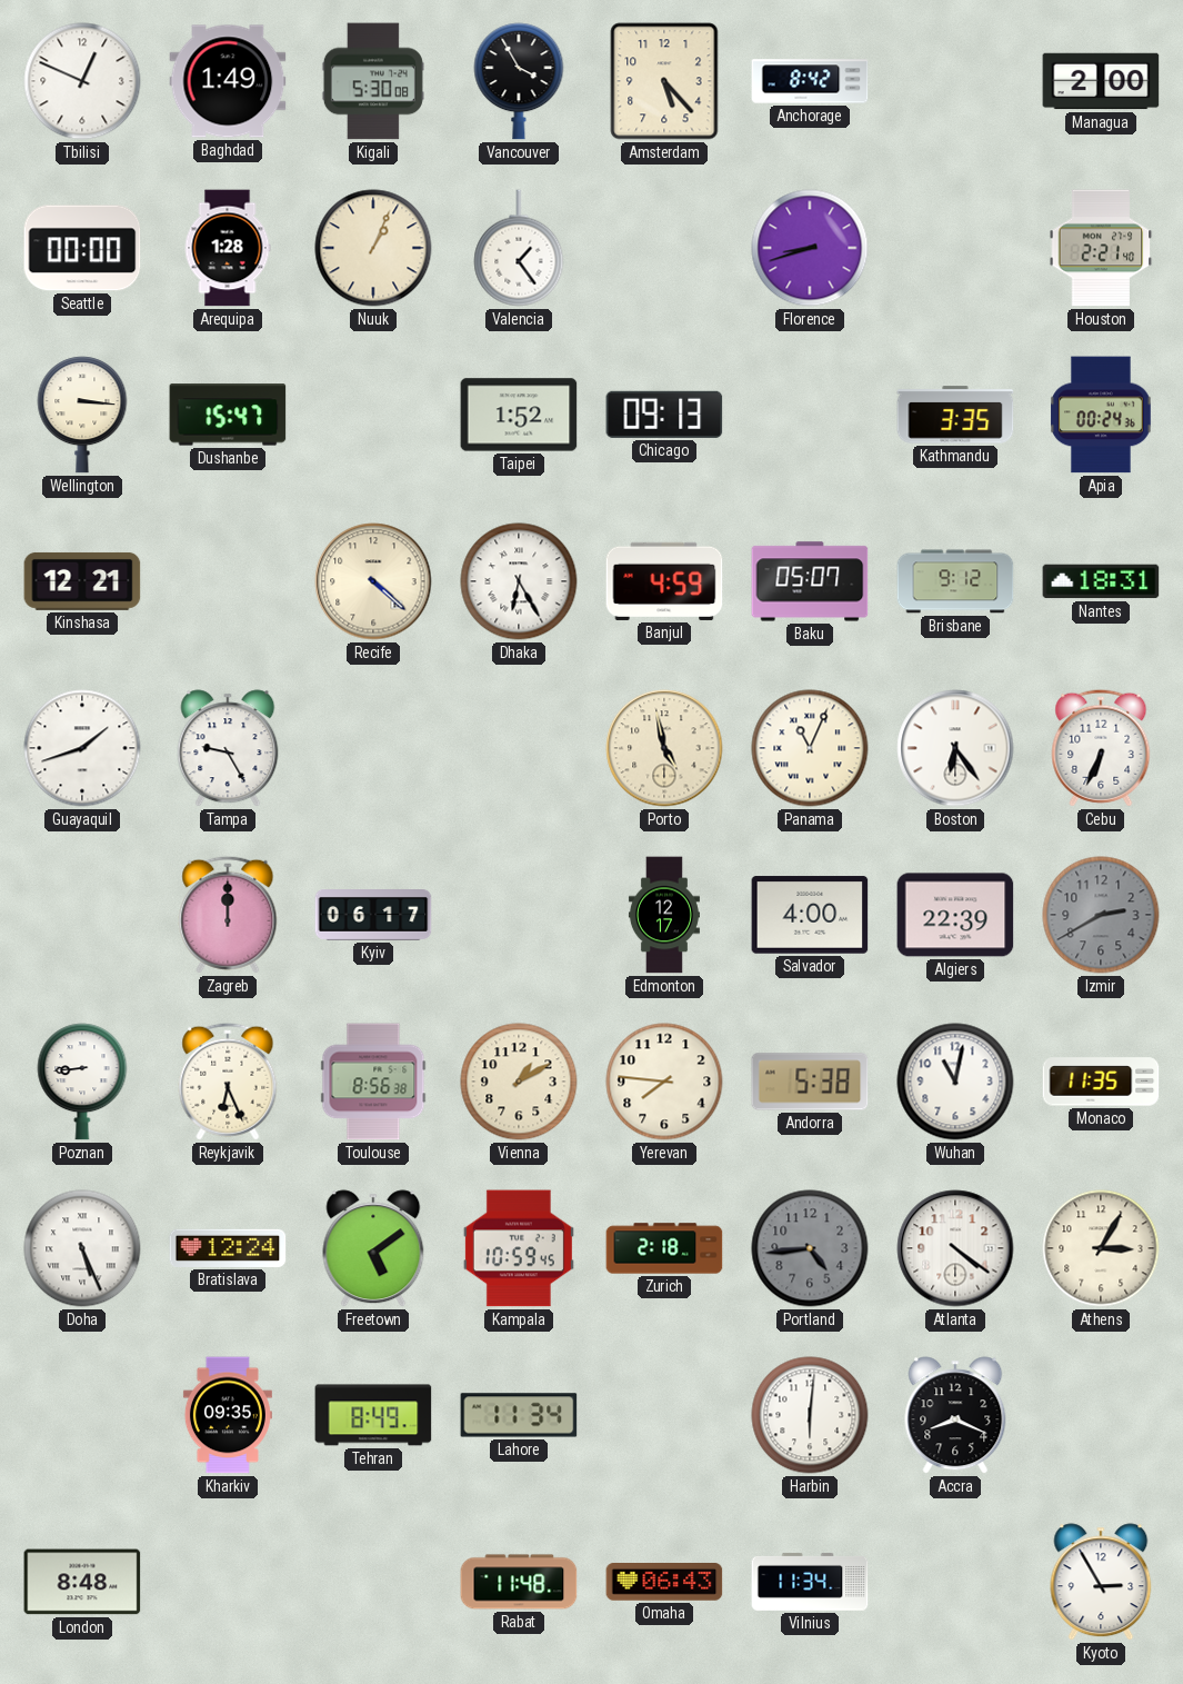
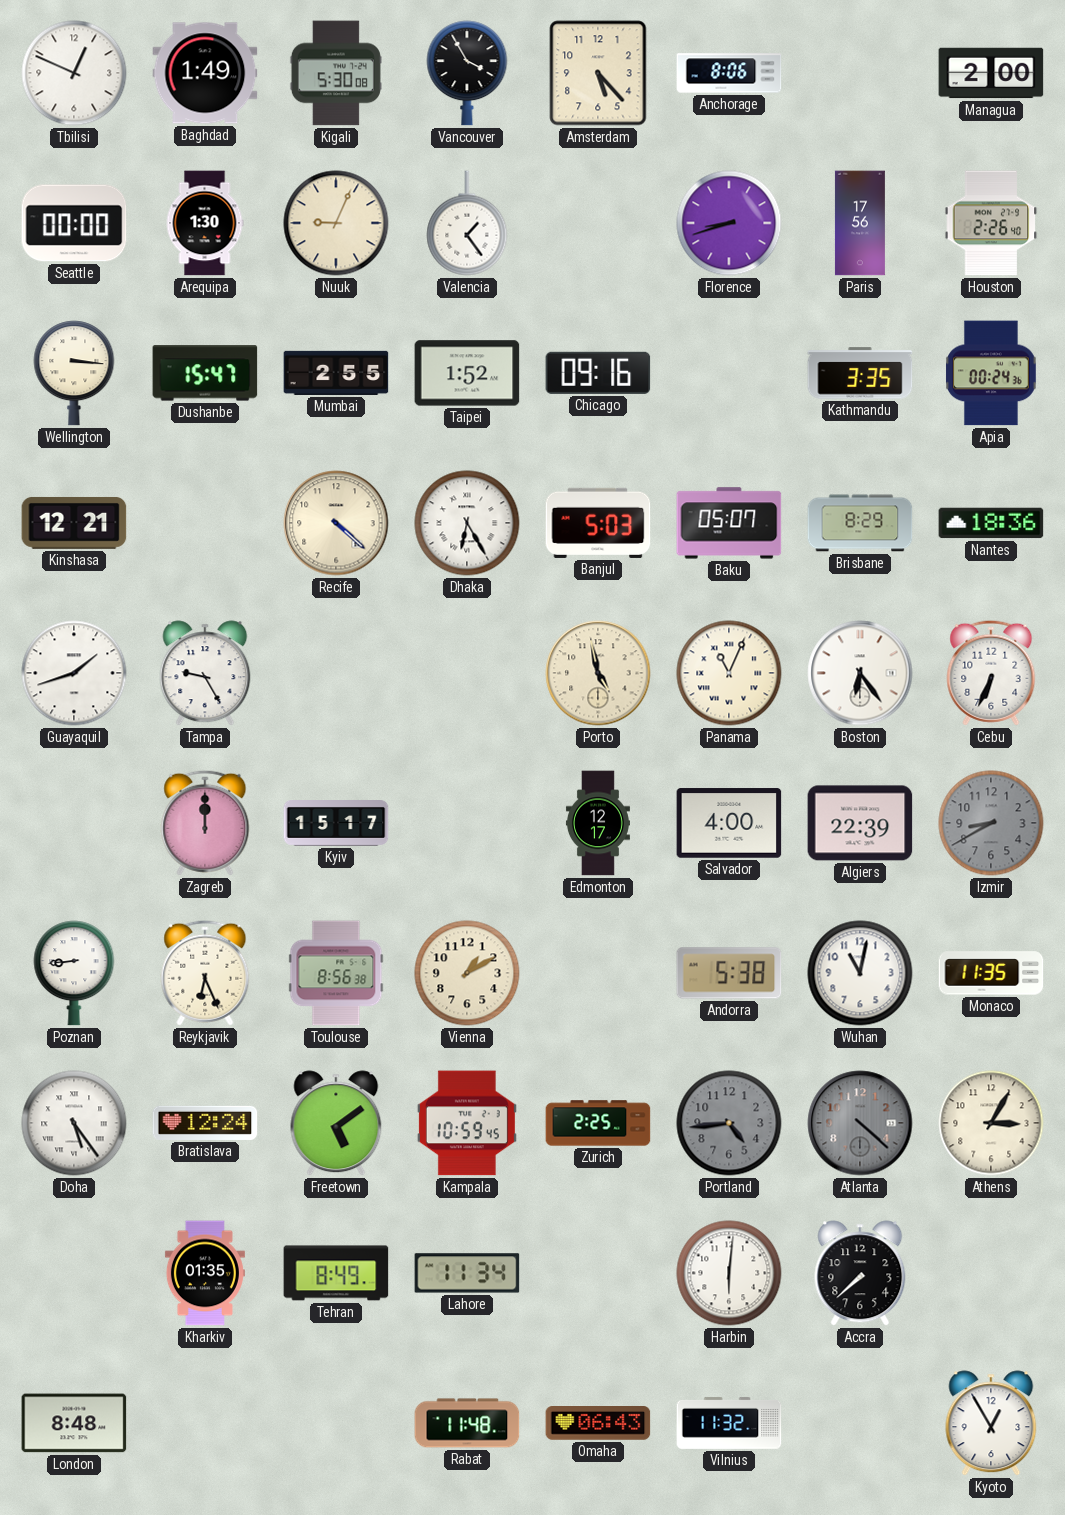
Anchorage: 8:42 -> 8:06 (729, 73)
Arequipa: 1:28 -> 1:30 (205, 223)
Nuuk: 1:04 -> 9:04 (336, 223)
Paris: none -> 17:56 (860, 223)
Houston: 2:21 -> 2:26 (991, 223)
Mumbai: none -> 2:55 (336, 373)
Chicago: 09:13 -> 09:16 (598, 373)
Banjul: 4:59 -> 5:03 (598, 523)
Brisbane: 9:12 -> 8:29 (860, 523)
Nantes: 18:31 -> 18:36 (991, 523)
Kyiv: 06:17 -> 15:17 (336, 824)
Izmir: 2:40 -> 8:40 (991, 823)
Yerevan: 7:46 -> none (664, 1082)
Doha: 5:26 -> 5:24 (74, 1123)
Zurich: 2:18 -> 2:25 (598, 1123)
Atlanta: 4:21 -> 4:22 (860, 1123)
Atlanta dial: white -> grey (860, 1123)
Kharkiv: 09:35 -> 01:35 (205, 1273)
Accra: 8:19 -> 7:38 (860, 1273)
Vilnius: 11:34 -> 11:32 (729, 1423)
Kyoto: 2:55 -> 12:55 (991, 1423)
